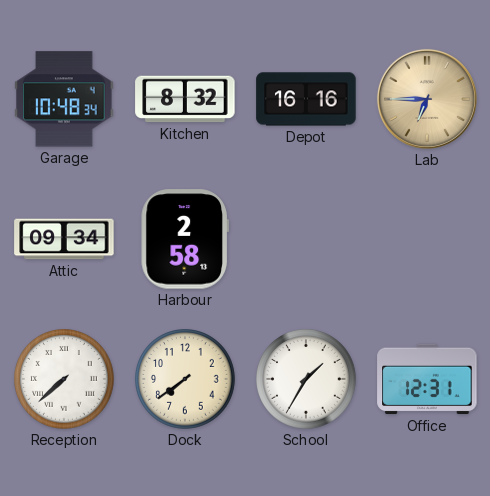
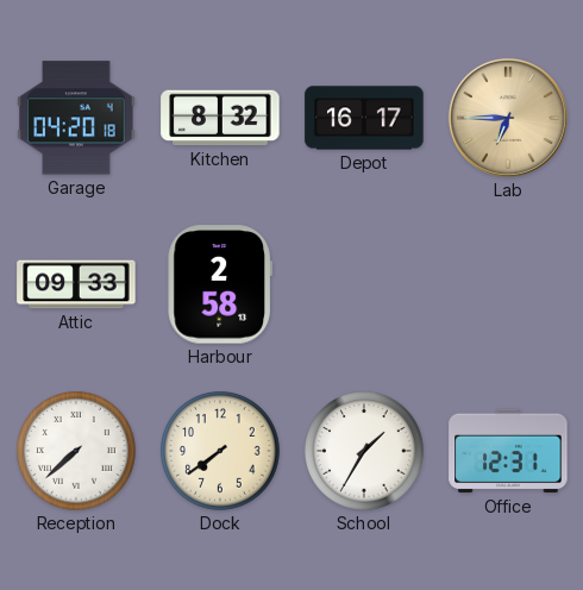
Garage: 10:48 -> 04:20 (76, 118)
Depot: 16:16 -> 16:17 (364, 118)
Attic: 09:34 -> 09:33 (76, 284)
